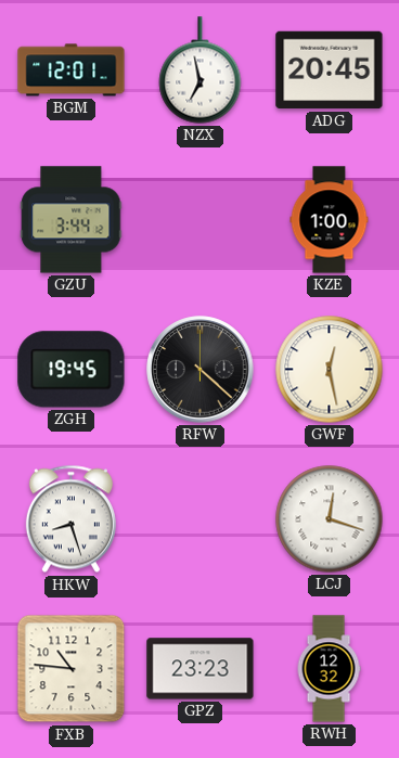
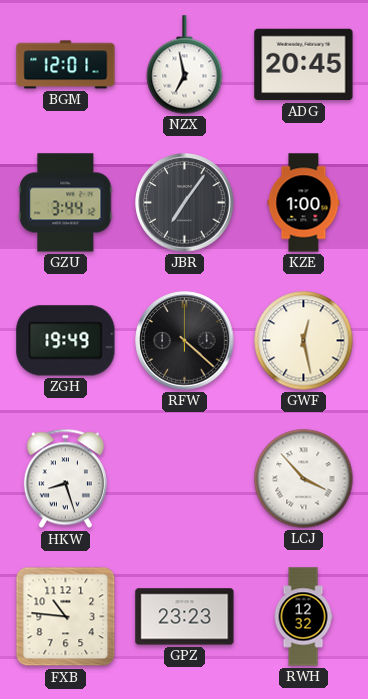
JBR: none -> 7:06 (185, 203)
ZGH: 19:45 -> 19:49 (66, 341)
LCJ: 12:18 -> 3:53 (304, 479)
